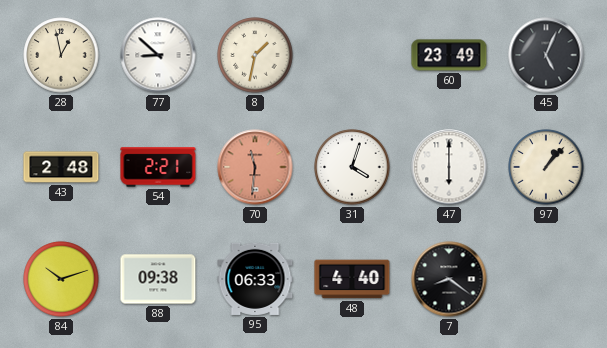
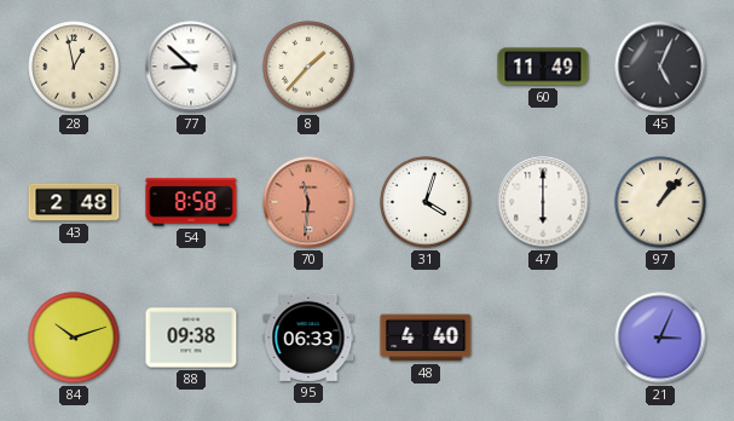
8: 1:32 -> 1:37 (308, 67)
60: 23:49 -> 11:49 (543, 67)
54: 2:21 -> 8:58 (191, 202)
7: 8:21 -> none (449, 279)
21: none -> 3:04 (660, 338)
